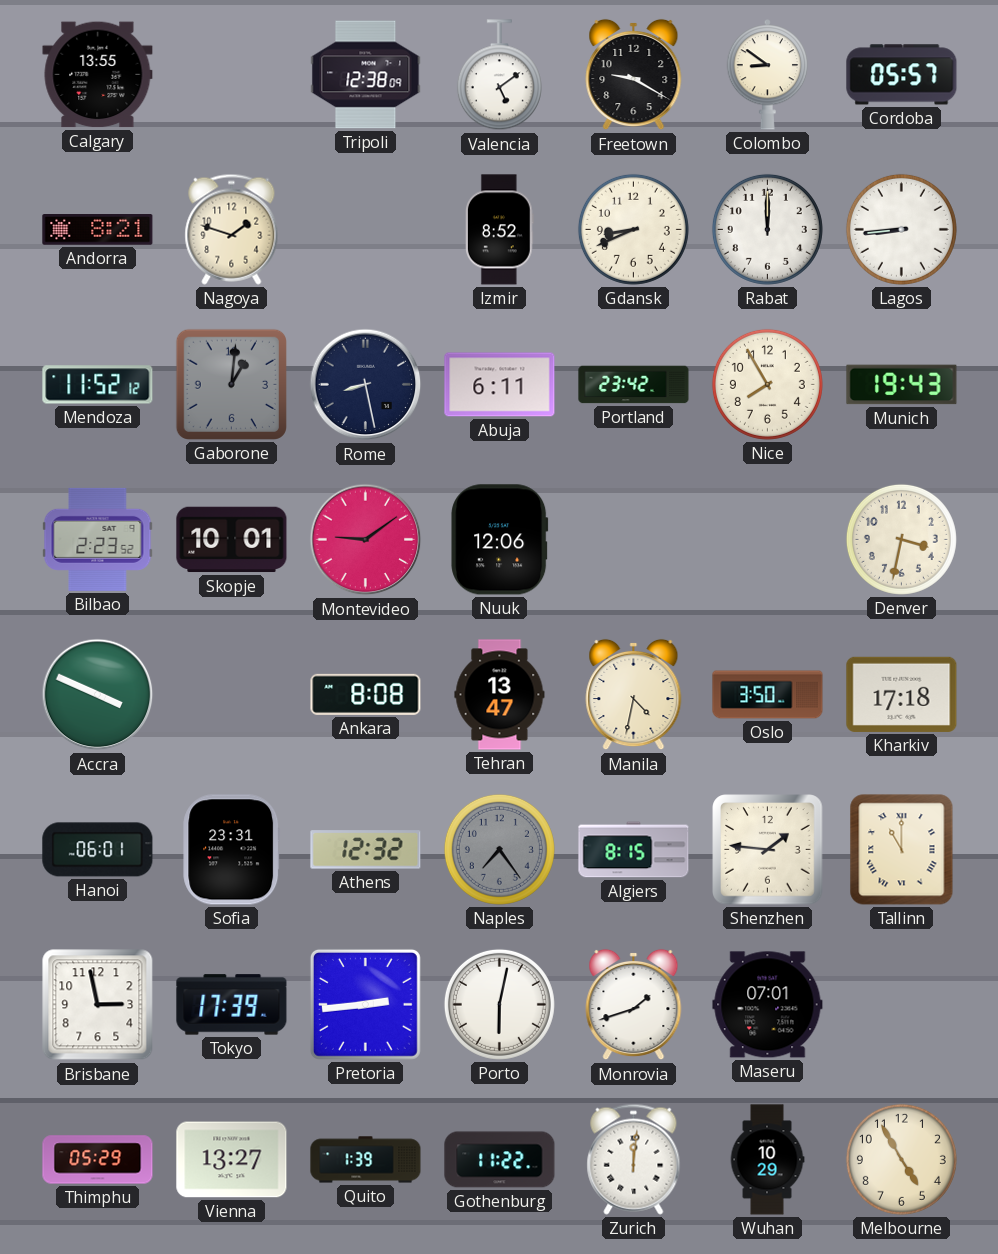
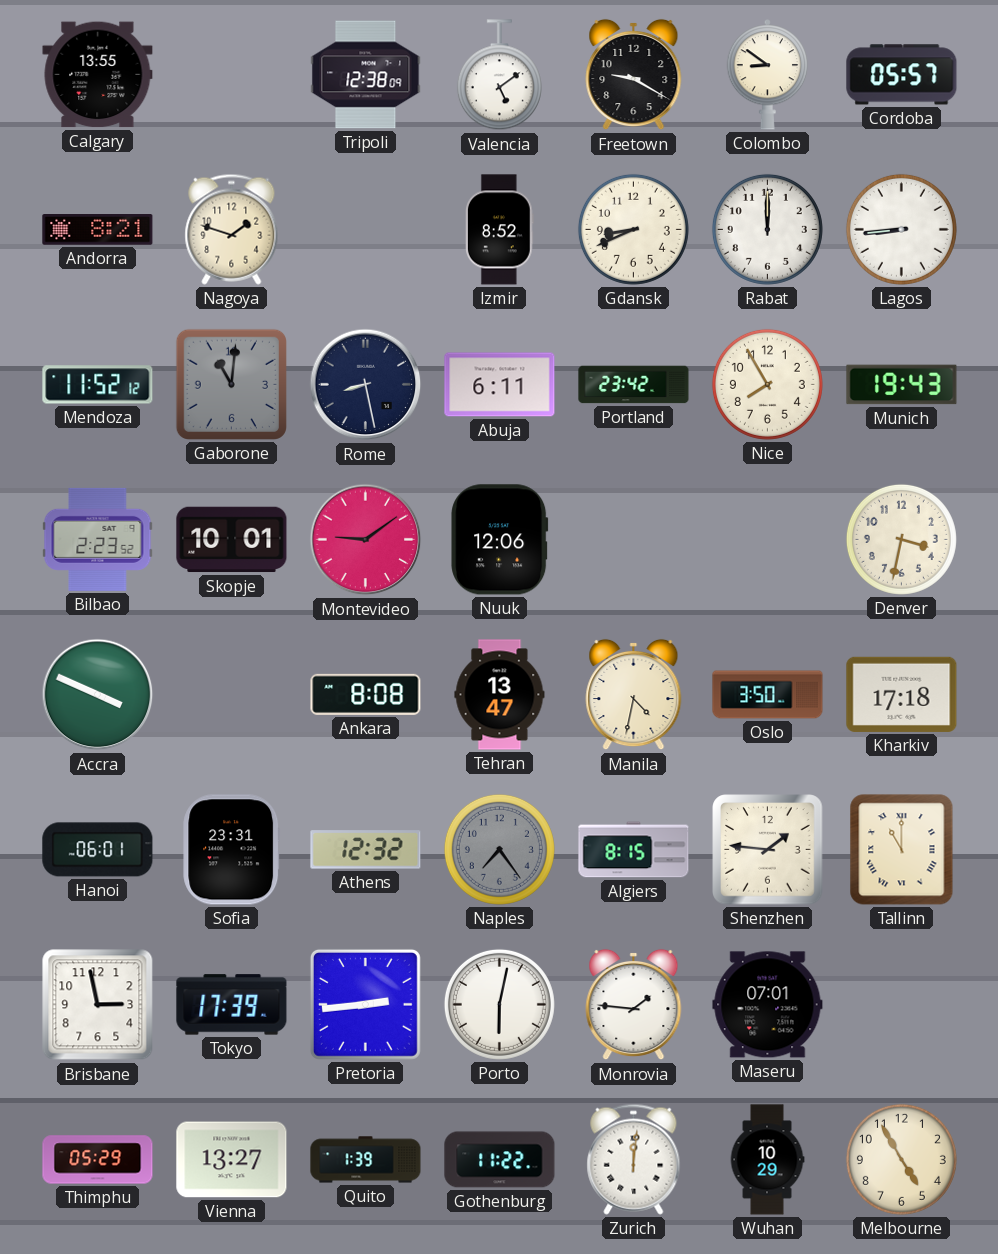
Gaborone: 1:01 -> 11:01 (231, 384)
Monrovia: 1:42 -> 1:46 (634, 1005)
